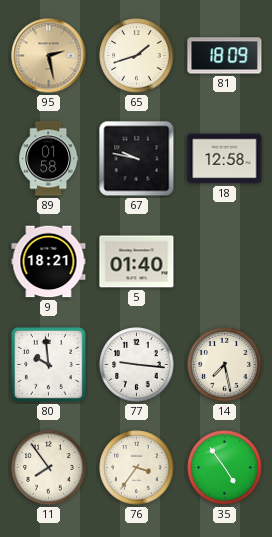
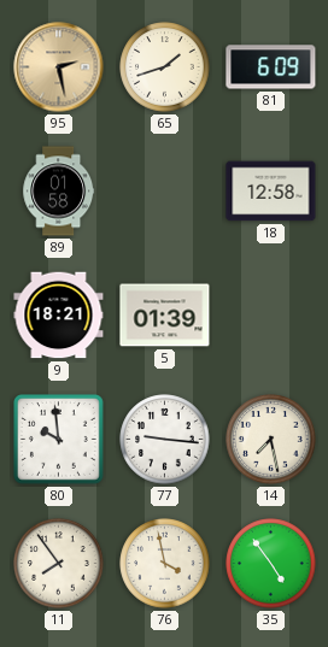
81: 18:09 -> 6:09 (271, 67)
67: 9:47 -> none (137, 159)
5: 01:40 -> 01:39 (165, 316)
76: 3:36 -> 3:58 (165, 564)
